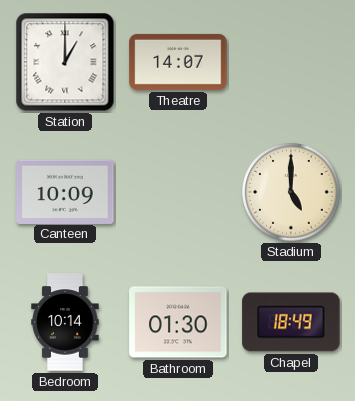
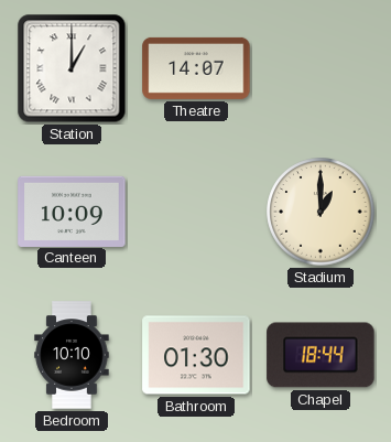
Stadium: 5:00 -> 1:00 (321, 212)
Bedroom: 10:14 -> 10:10 (72, 355)
Chapel: 18:49 -> 18:44 (321, 355)
